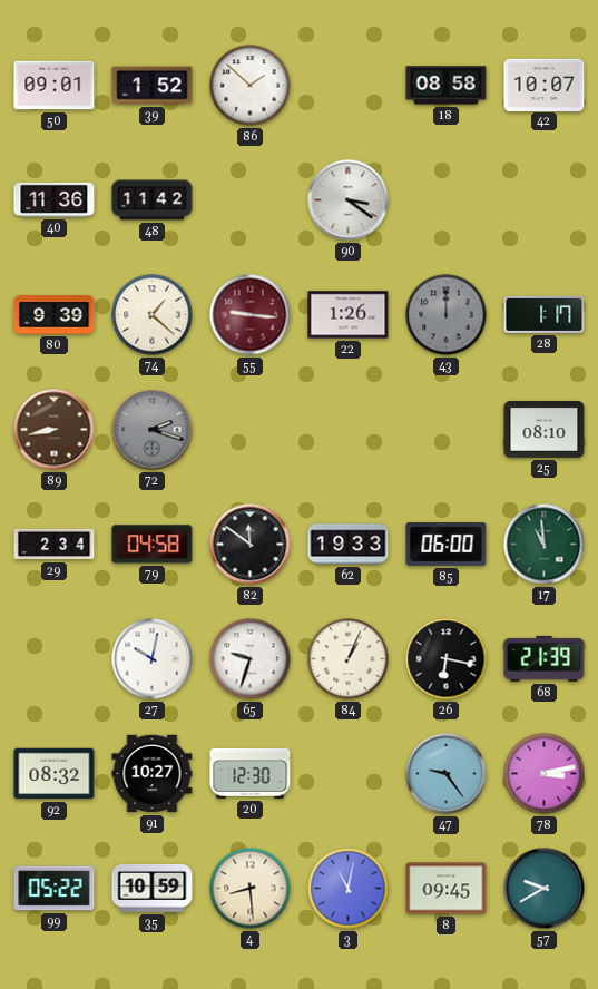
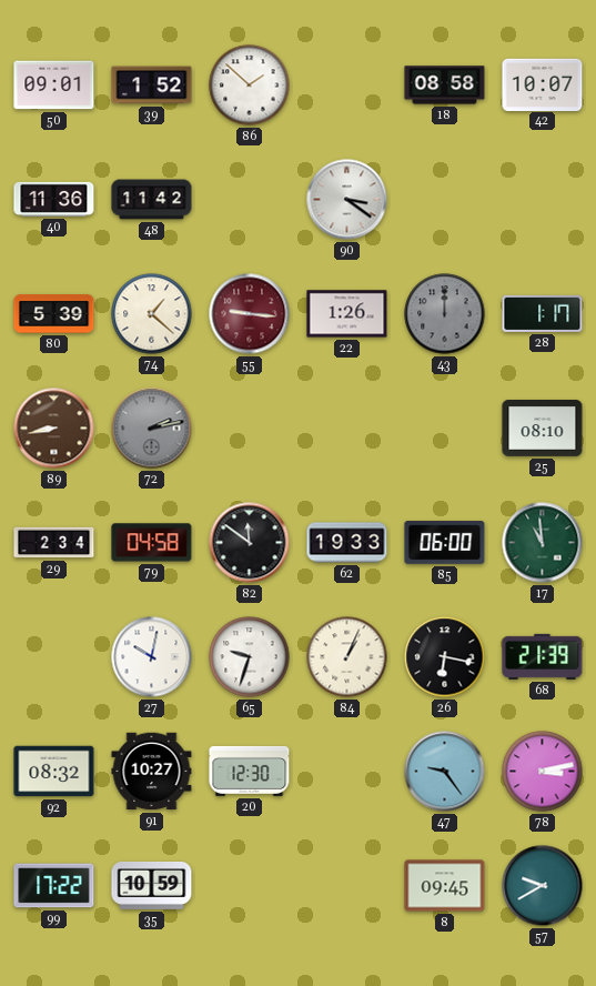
80: 9:39 -> 5:39 (54, 314)
72: 2:18 -> 2:13 (152, 429)
99: 05:22 -> 17:22 (54, 886)
4: 8:29 -> none (251, 889)
3: 11:02 -> none (349, 889)
